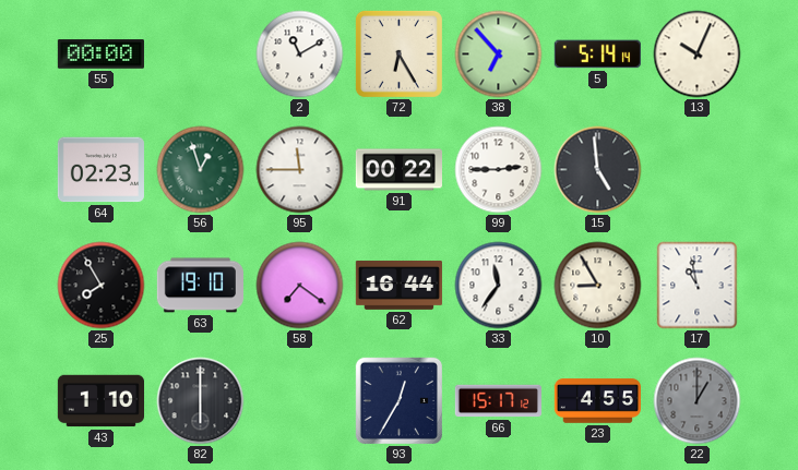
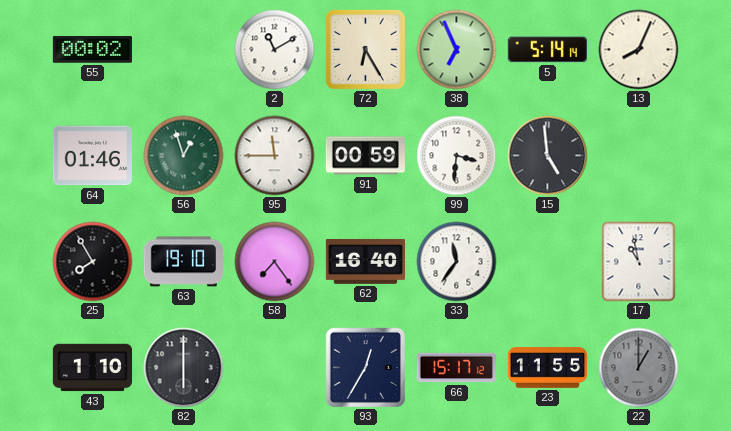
55: 00:00 -> 00:02 (92, 50)
38: 6:53 -> 6:56 (457, 50)
13: 10:04 -> 8:04 (639, 50)
64: 02:23 -> 01:46 (92, 156)
91: 00:22 -> 00:59 (365, 156)
99: 2:45 -> 3:31 (457, 156)
58: 7:21 -> 7:24 (275, 262)
62: 16:44 -> 16:40 (365, 262)
10: 8:55 -> none (598, 286)
23: 4:55 -> 11:55 (547, 368)
